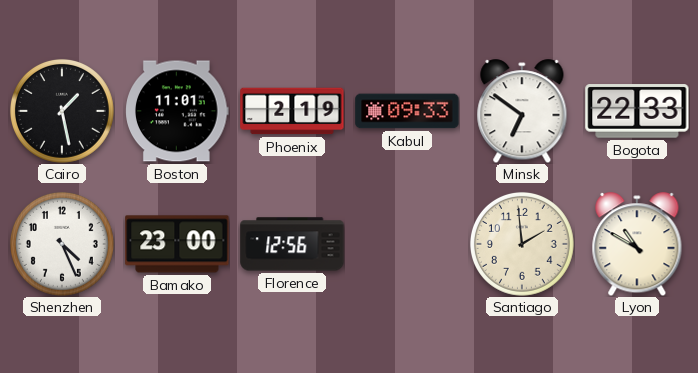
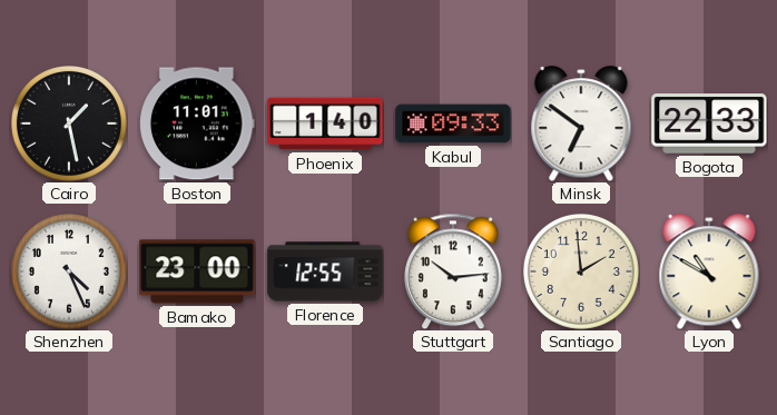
Phoenix: 2:19 -> 1:40 (325, 123)
Florence: 12:56 -> 12:55 (325, 271)
Stuttgart: none -> 10:14 (453, 271)
